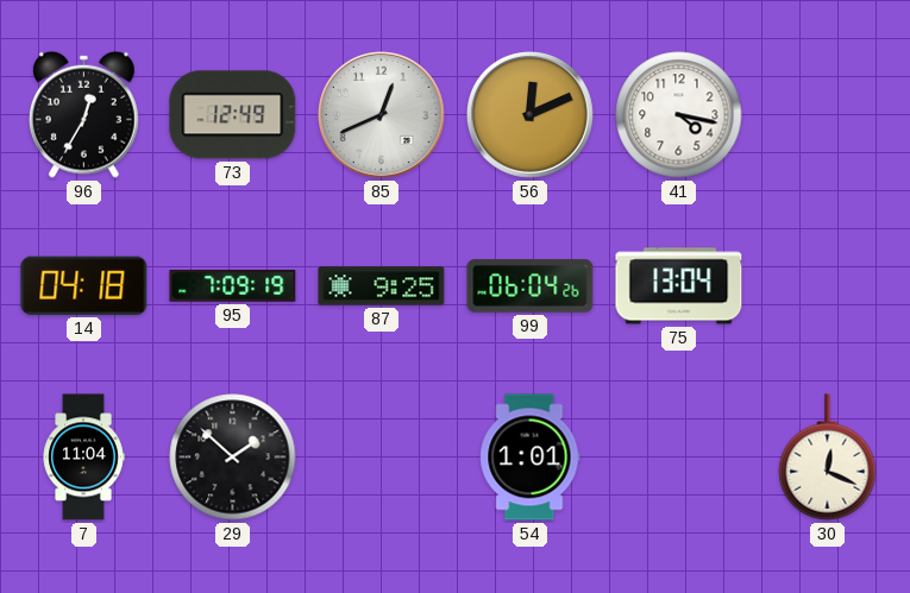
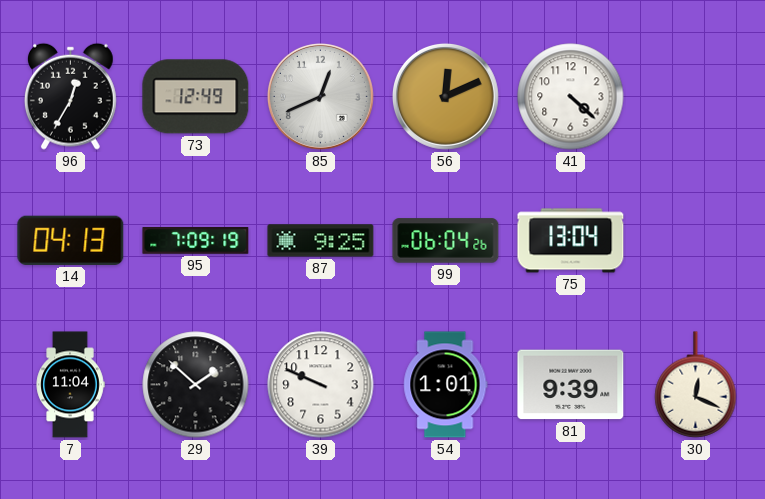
41: 4:17 -> 4:22 (571, 97)
14: 04:18 -> 04:13 (71, 240)
39: none -> 9:49 (321, 385)
81: none -> 9:39 (571, 385)
